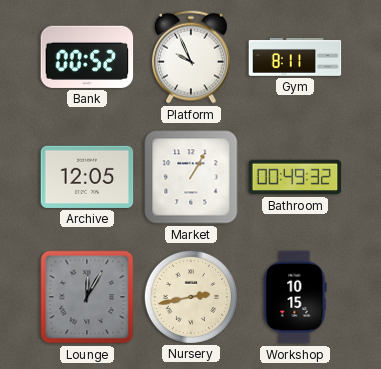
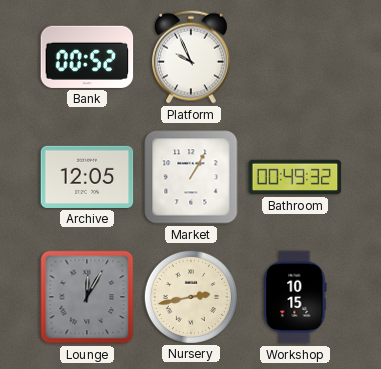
Gym: 8:11 -> none (295, 57)
